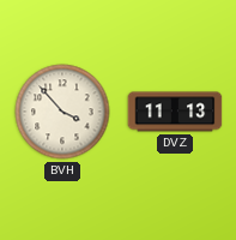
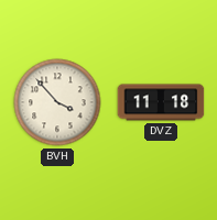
DVZ: 11:13 -> 11:18 (161, 102)
